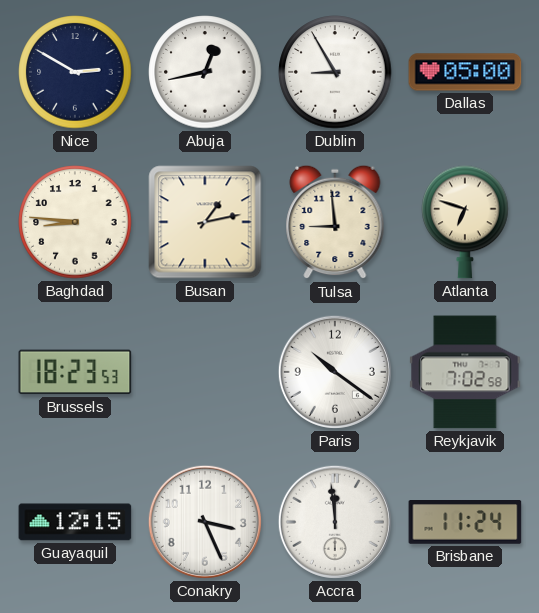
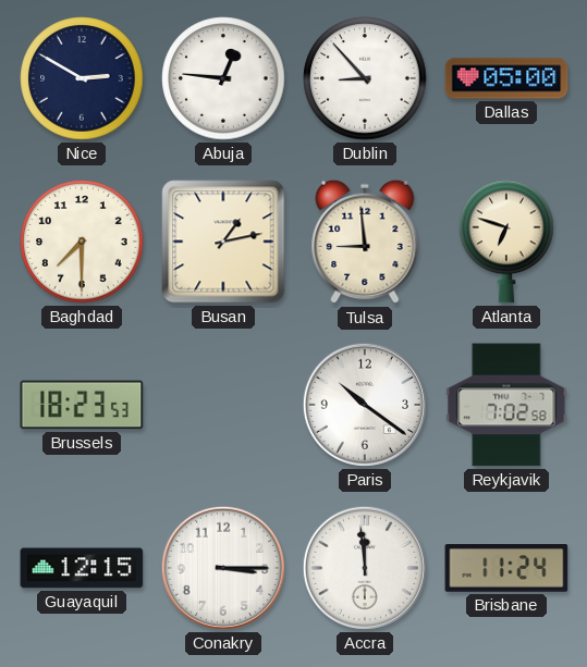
Abuja: 12:43 -> 12:46 (223, 78)
Dublin: 8:55 -> 8:53 (365, 78)
Baghdad: 8:46 -> 7:30 (82, 242)
Conakry: 3:26 -> 3:15 (223, 568)
